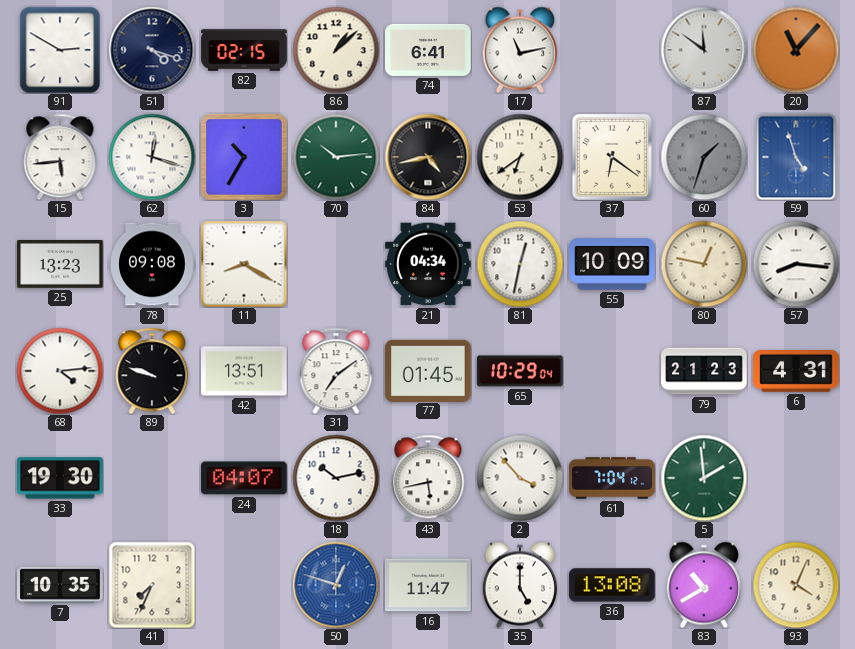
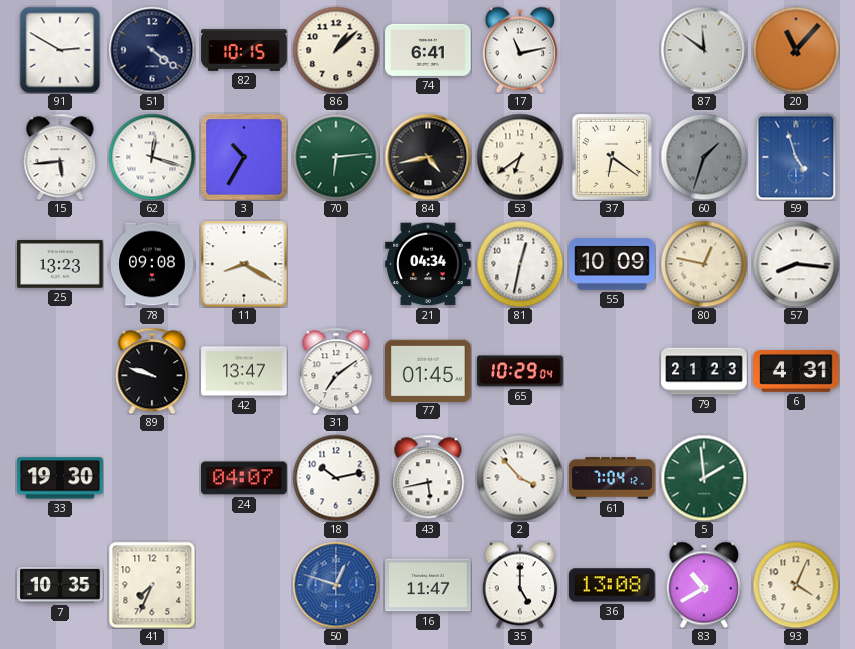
51: 4:18 -> 4:21 (152, 50)
82: 02:15 -> 10:15 (244, 50)
70: 10:14 -> 6:14 (336, 157)
68: 4:14 -> none (60, 371)
42: 13:51 -> 13:47 (244, 371)
